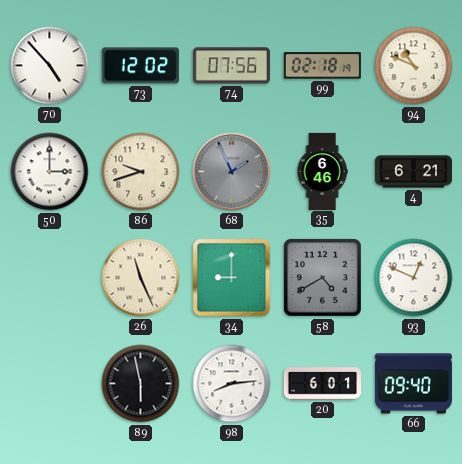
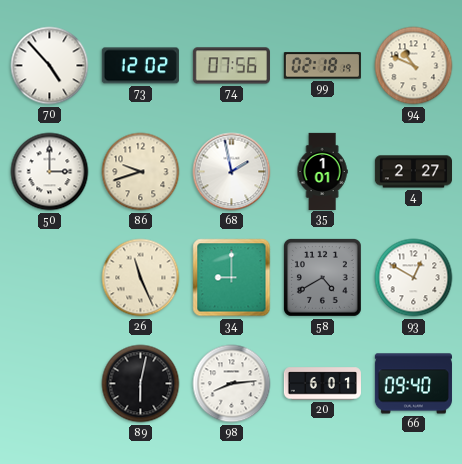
68: 1:56 -> 1:58 (232, 172)
68 dial: grey -> white (232, 172)
35: 6:46 -> 1:01 (322, 171)
4: 6:21 -> 2:27 (413, 172)
93: 12:49 -> 12:50 (414, 278)
89: 5:58 -> 6:02 (141, 384)
